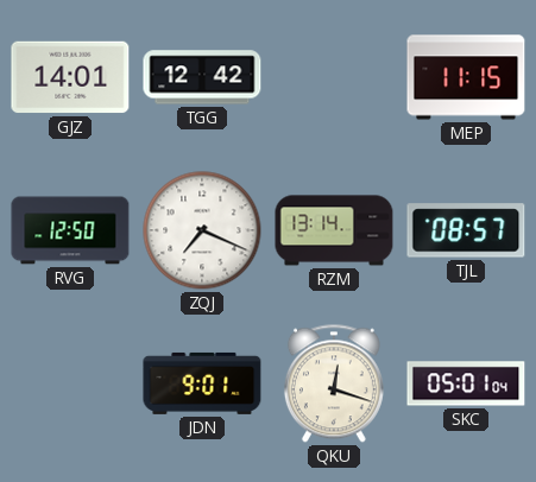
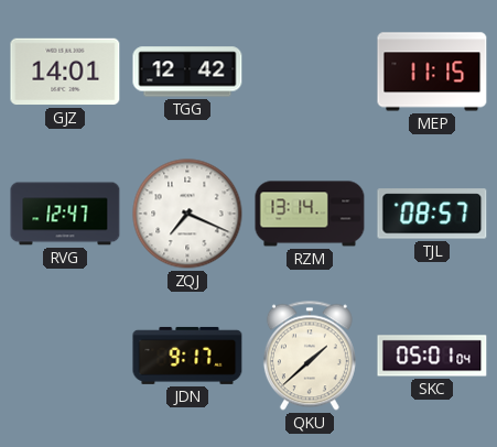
RVG: 12:50 -> 12:47 (65, 214)
JDN: 9:01 -> 9:17 (187, 356)
QKU: 12:18 -> 1:38 (310, 356)
